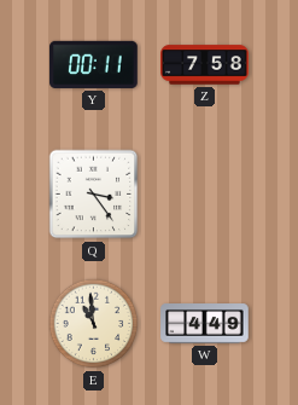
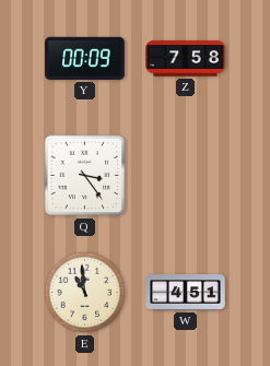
Y: 00:11 -> 00:09 (85, 58)
W: 4:49 -> 4:51 (186, 293)
